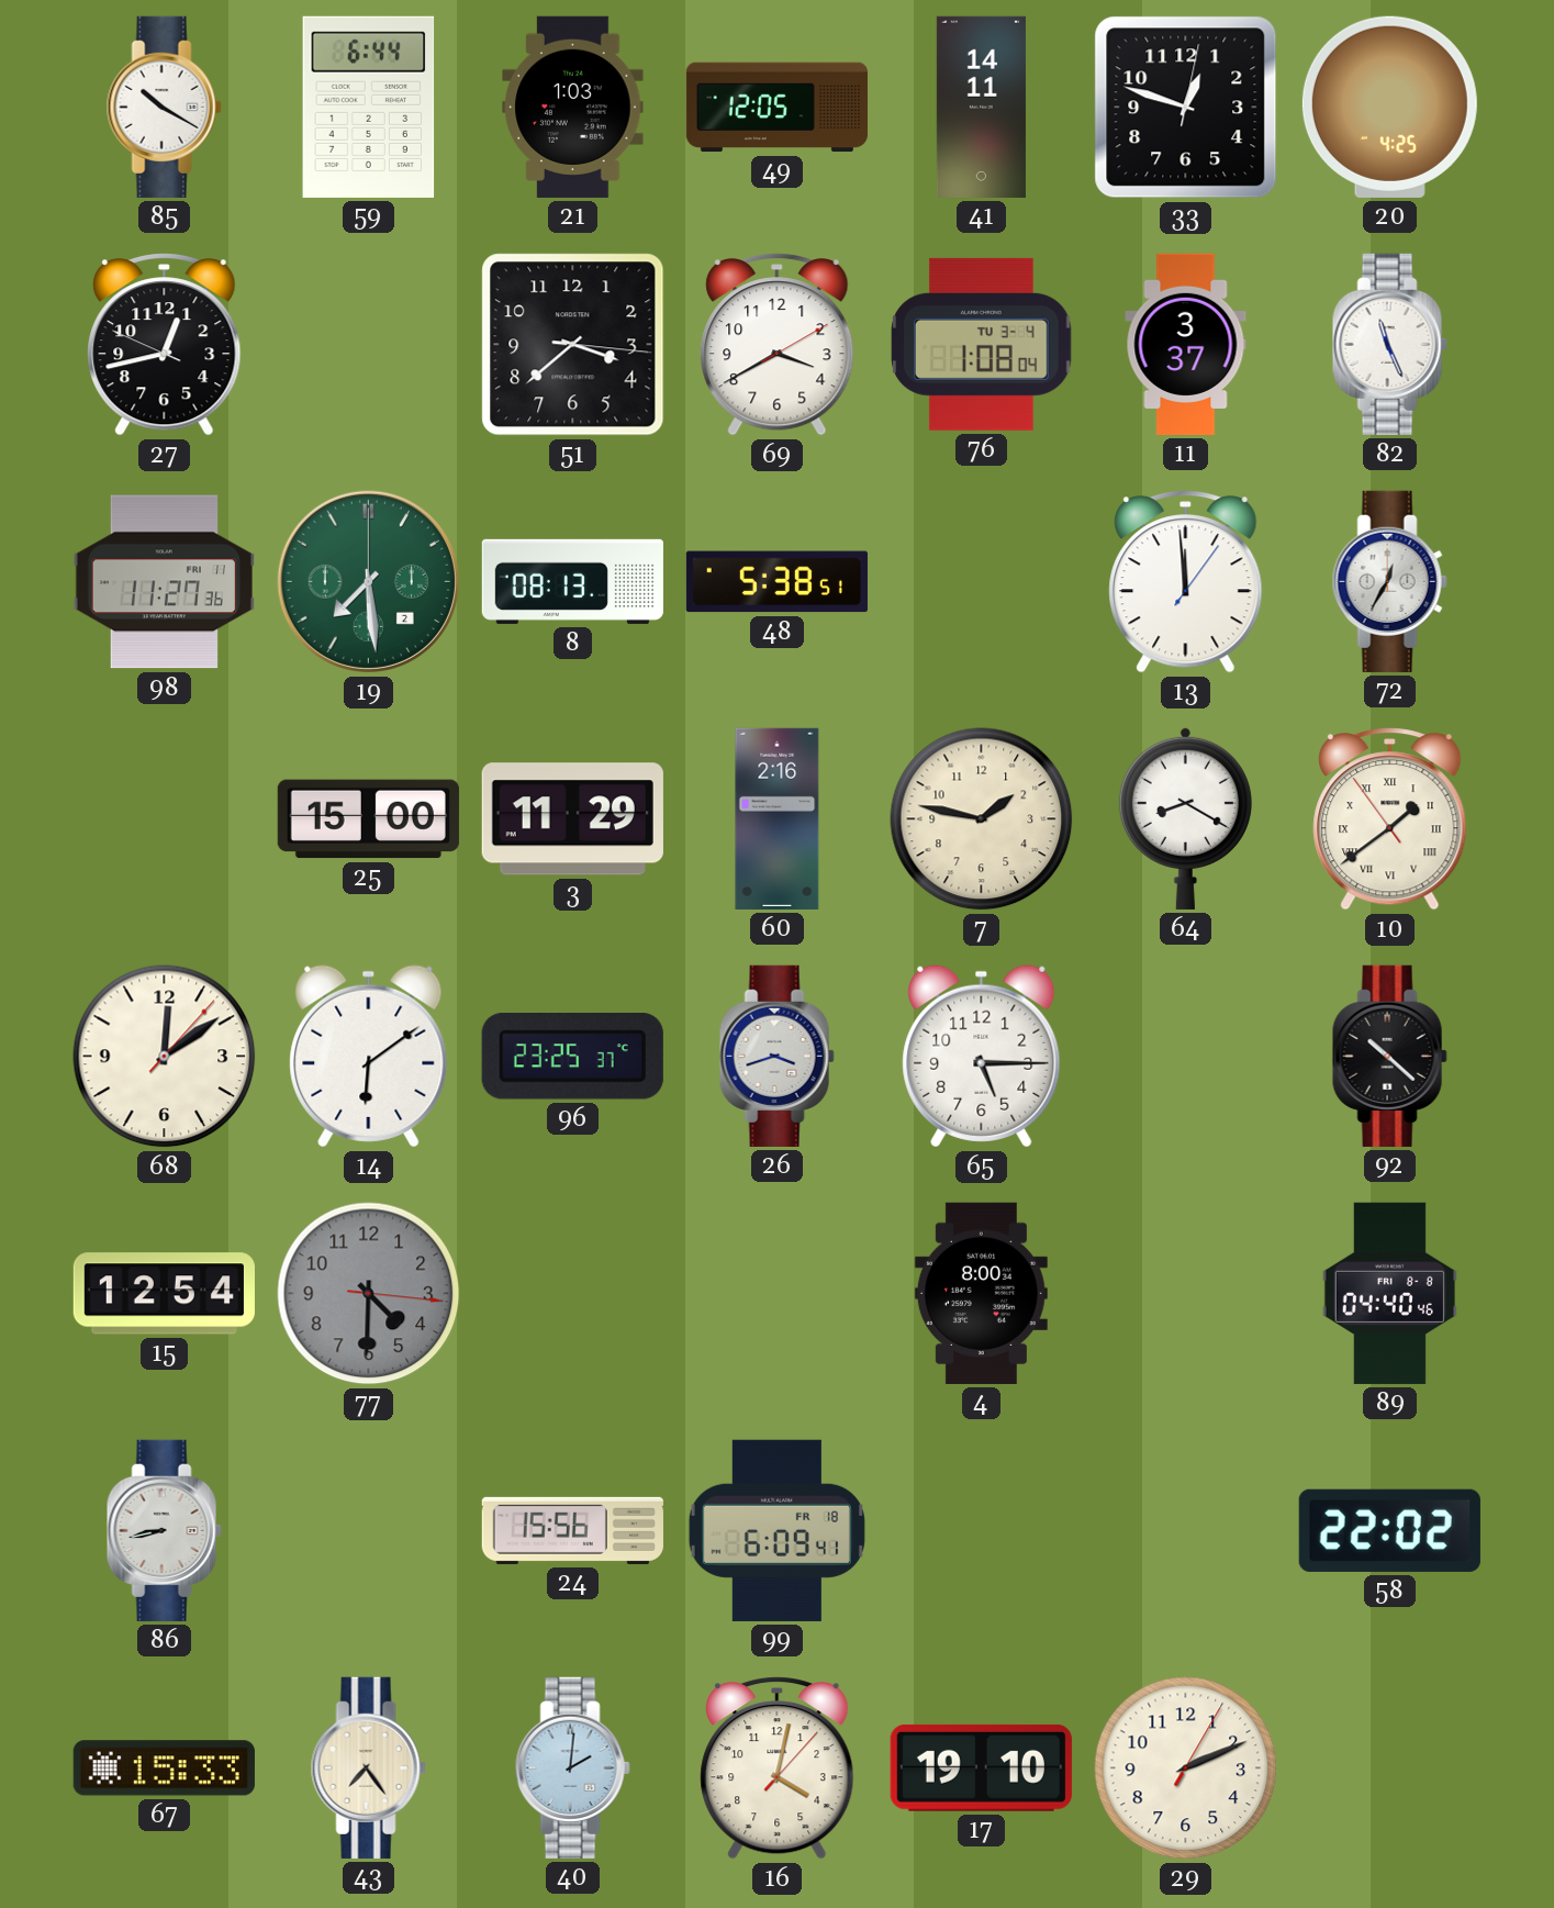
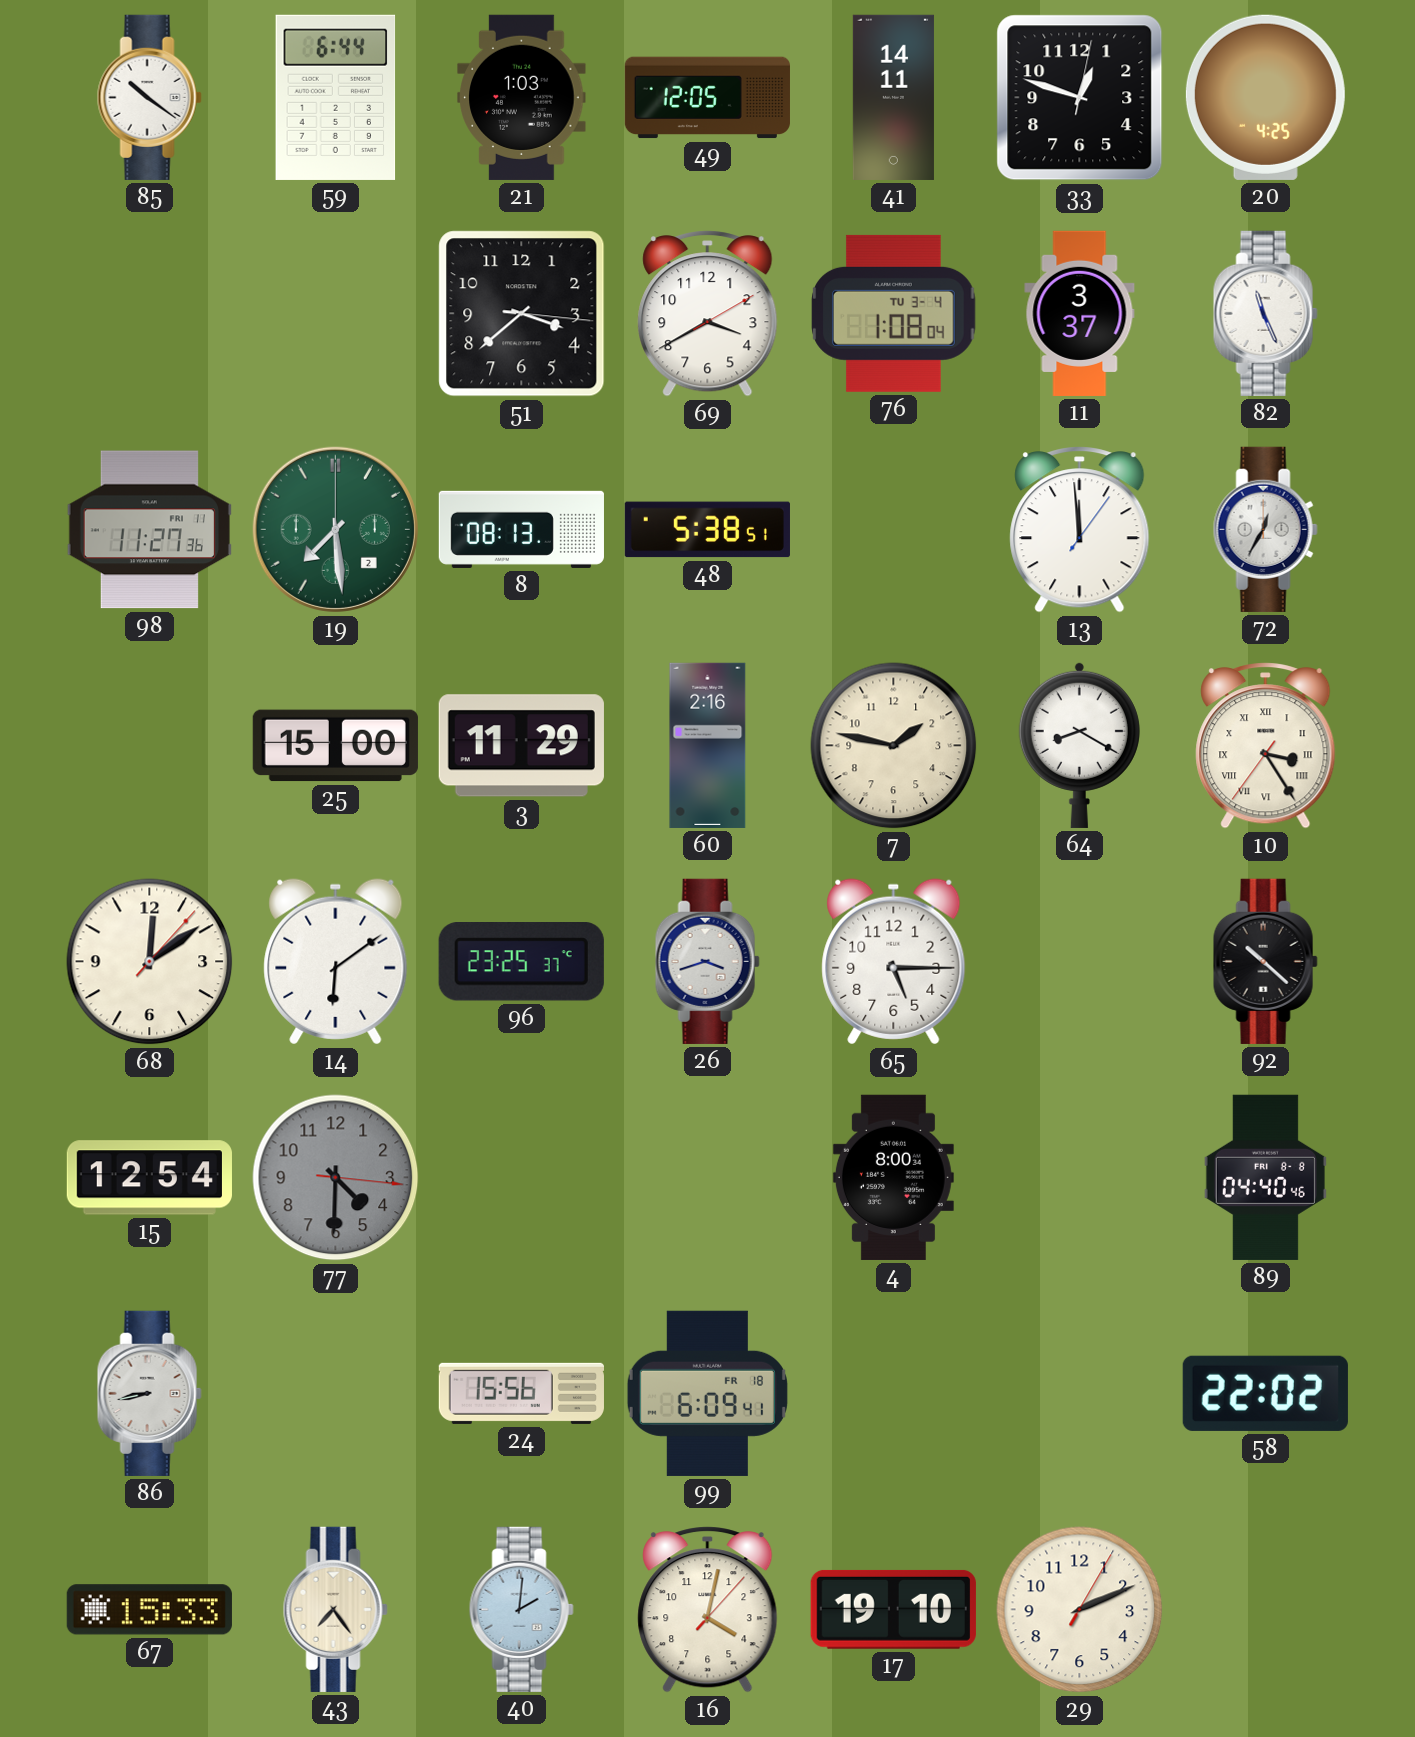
85: 10:20 -> 10:21 (149, 97)
27: 12:42 -> none (165, 345)
10: 1:38 -> 3:24 (1266, 746)
